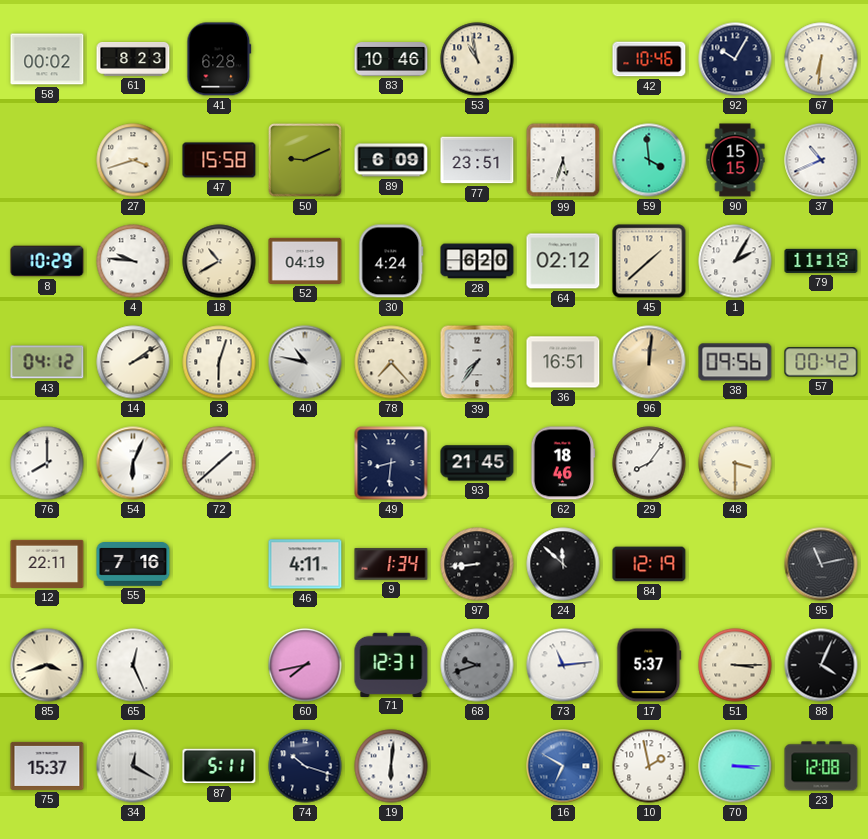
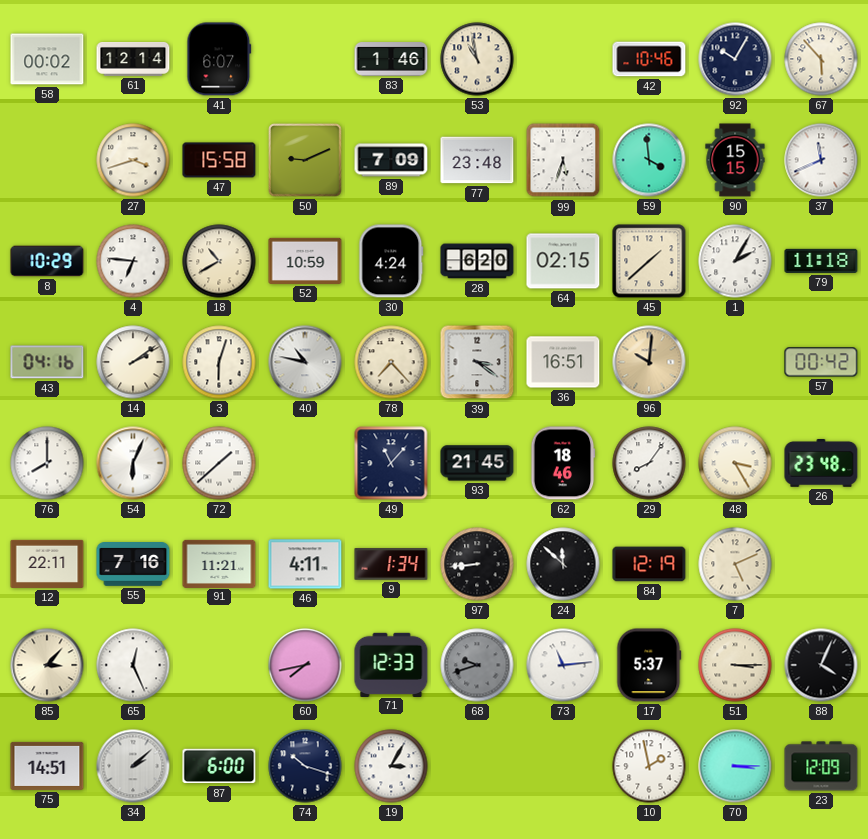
61: 8:23 -> 12:14 (133, 60)
41: 6:28 -> 6:07 (219, 59)
83: 10:46 -> 1:46 (391, 59)
67: 6:31 -> 5:53 (821, 59)
89: 6:09 -> 7:09 (391, 160)
77: 23:51 -> 23:48 (477, 160)
37: 10:41 -> 11:41 (821, 160)
4: 9:46 -> 6:46 (133, 261)
52: 04:19 -> 10:59 (305, 261)
64: 02:12 -> 02:15 (563, 261)
43: 04:12 -> 04:16 (47, 362)
39: 7:36 -> 3:21 (477, 362)
96: 12:01 -> 10:01 (649, 362)
38: 09:56 -> none (735, 362)
49: 8:31 -> 11:07 (391, 463)
48: 3:30 -> 3:25 (735, 463)
26: none -> 23:48 (821, 463)
91: none -> 11:21 (219, 563)
7: none -> 5:11 (735, 564)
95: 11:13 -> none (821, 564)
85: 3:42 -> 3:07 (47, 665)
71: 12:31 -> 12:33 (391, 664)
75: 15:37 -> 14:51 (47, 766)
34: 12:20 -> 2:08 (133, 766)
87: 5:11 -> 6:00 (219, 766)
19: 6:01 -> 3:05 (391, 766)
16: 6:50 -> none (563, 766)
23: 12:08 -> 12:09 (821, 766)
